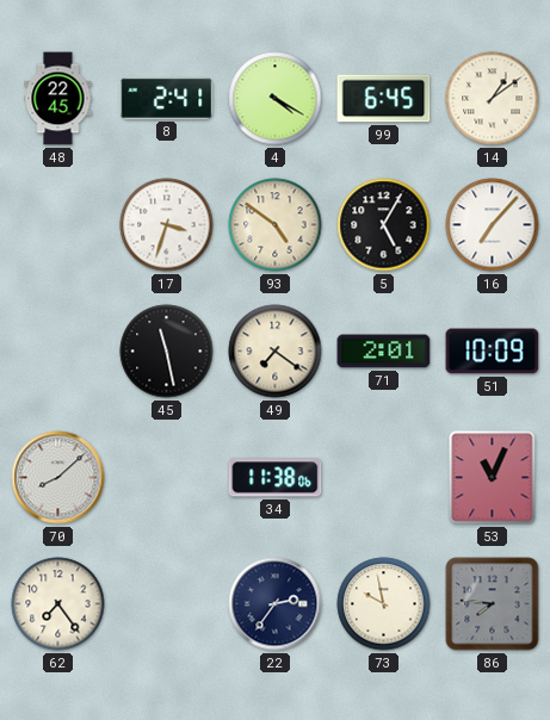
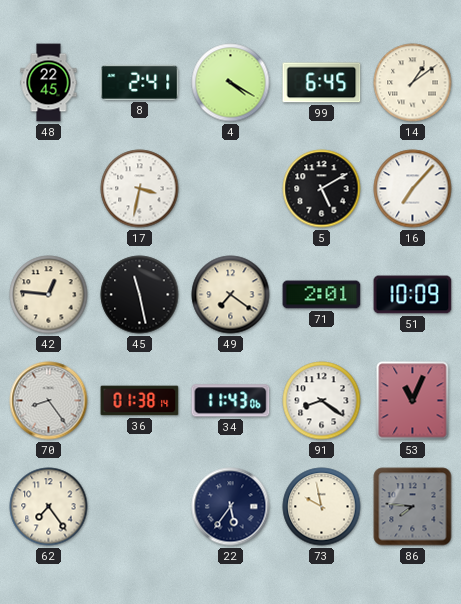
17: 3:33 -> 3:32 (140, 189)
93: 4:51 -> none (276, 225)
5: 5:05 -> 5:10 (322, 189)
42: none -> 12:46 (49, 295)
70: 8:08 -> 8:24 (49, 401)
36: none -> 01:38 (140, 401)
34: 11:38 -> 11:43 (231, 401)
91: none -> 8:21 (322, 401)
22: 2:36 -> 5:36 (231, 507)
